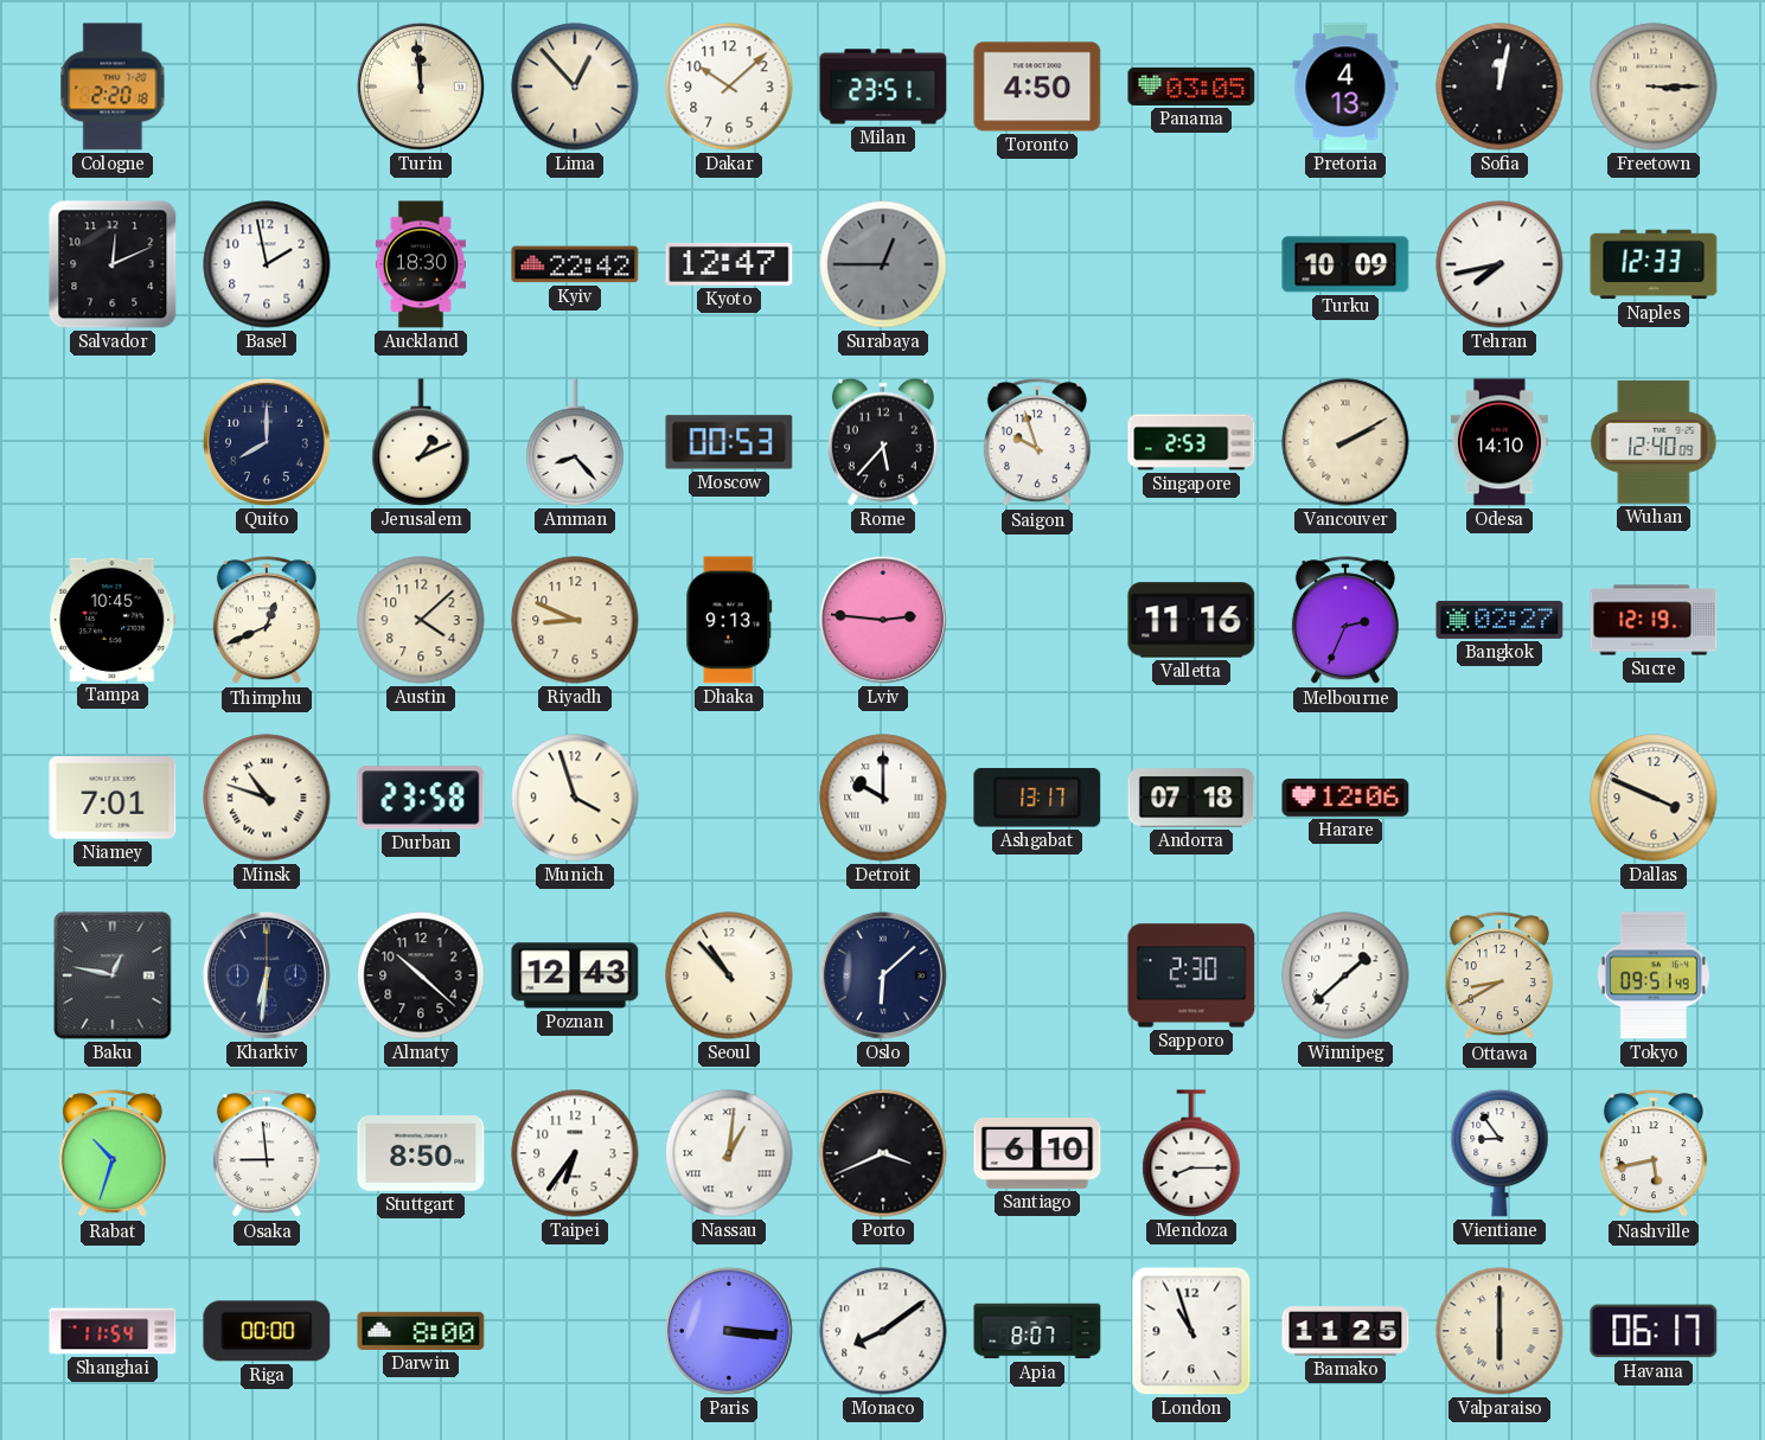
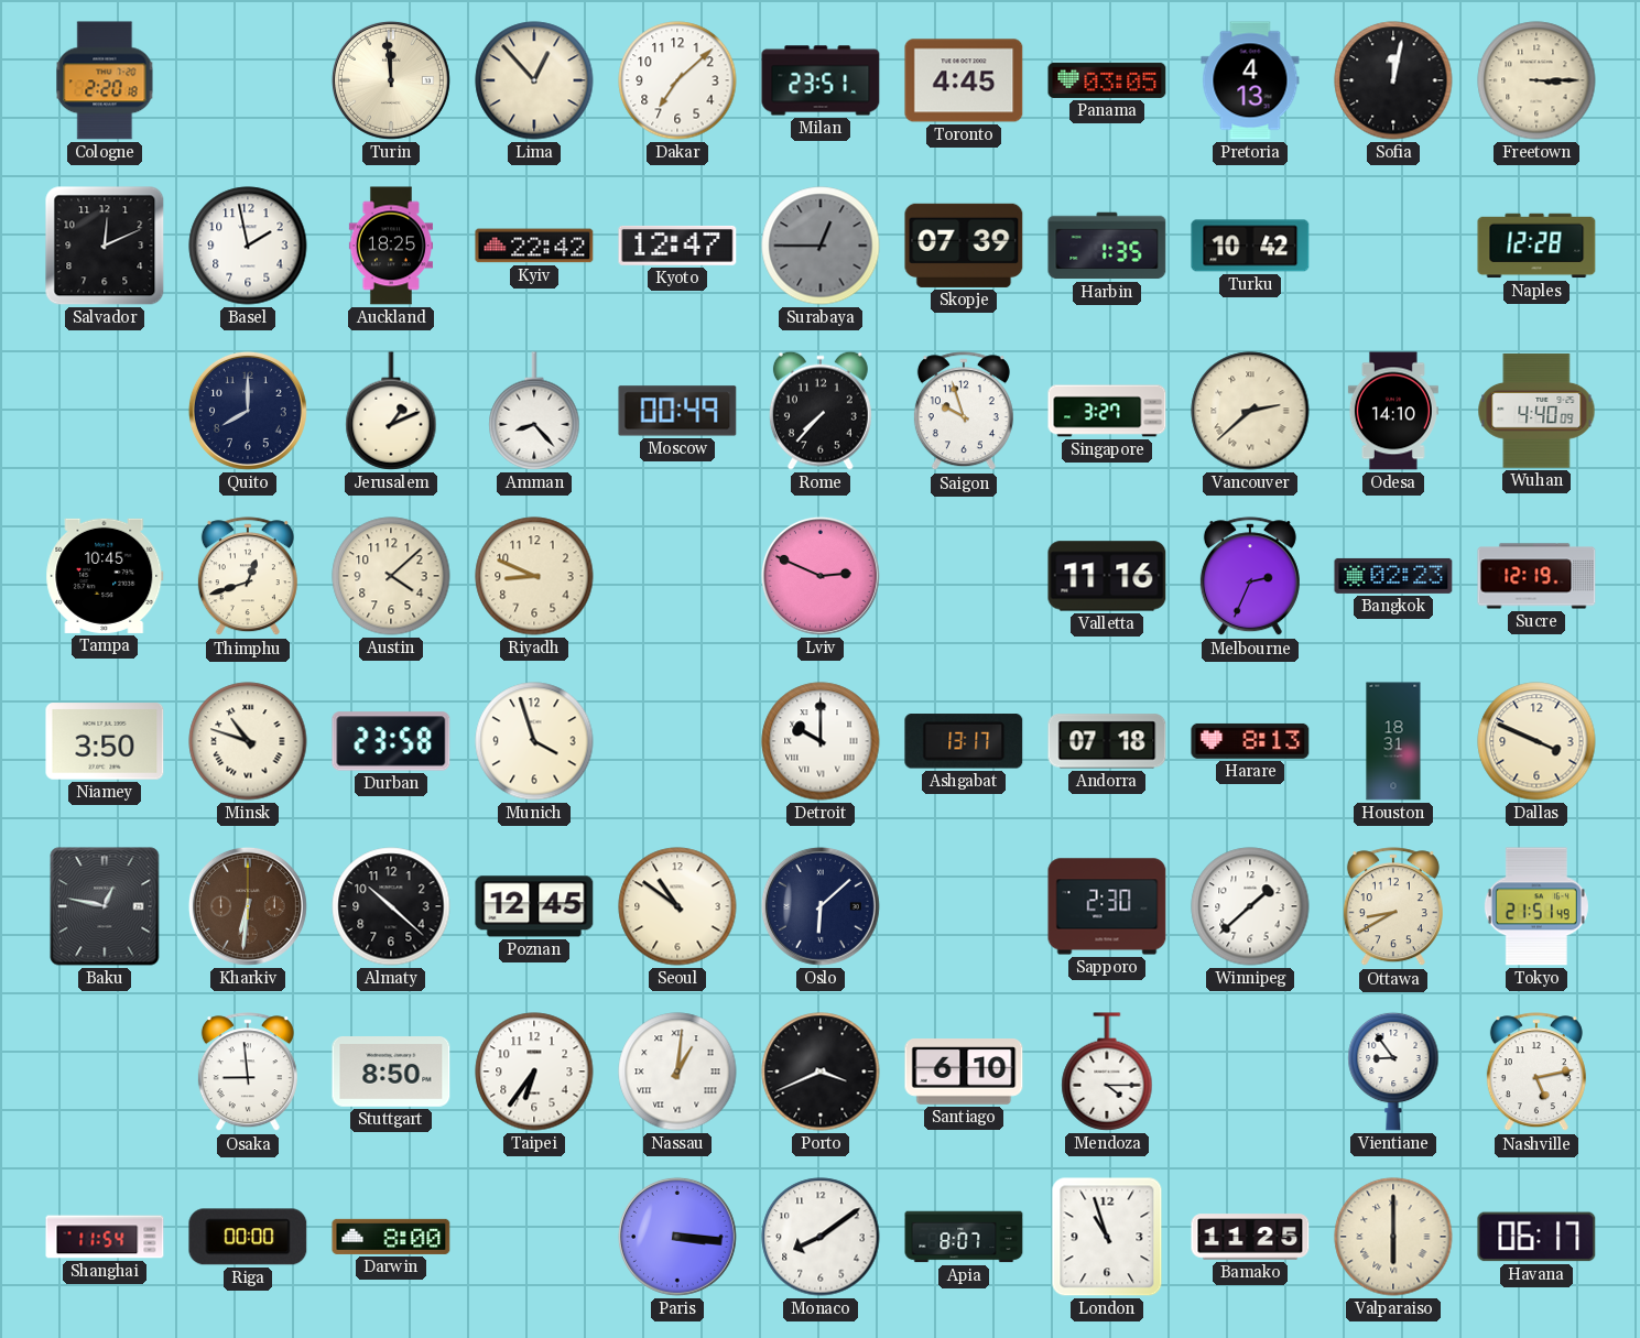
Dakar: 10:08 -> 7:08 (677, 80)
Toronto: 4:50 -> 4:45 (964, 80)
Auckland: 18:30 -> 18:25 (391, 246)
Skopje: none -> 07:39 (964, 246)
Harbin: none -> 1:35 (1107, 246)
Turku: 10:09 -> 10:42 (1250, 246)
Tehran: 7:43 -> none (1499, 264)
Naples: 12:33 -> 12:28 (1536, 246)
Moscow: 00:53 -> 00:49 (677, 411)
Rome: 5:37 -> 7:37 (821, 411)
Singapore: 2:53 -> 3:27 (1107, 411)
Vancouver: 2:10 -> 2:38 (1250, 411)
Wuhan: 12:40 -> 4:40 (1536, 411)
Thimphu: 12:41 -> 12:42 (248, 577)
Dhaka: 9:13 -> none (729, 620)
Lviv: 2:46 -> 2:49 (821, 576)
Bangkok: 02:27 -> 02:23 (1393, 576)
Niamey: 7:01 -> 3:50 (105, 741)
Harare: 12:06 -> 8:13 (1250, 741)
Houston: none -> 18:31 (1393, 741)
Kharkiv dial: navy -> brown (248, 906)
Poznan: 12:43 -> 12:45 (534, 906)
Seoul: 10:53 -> 10:51 (677, 906)
Tokyo: 09:51 -> 21:51 (1536, 906)
Rabat: 10:33 -> none (113, 1154)
Mendoza: 8:15 -> 4:15 (1107, 1072)
Nashville: 5:43 -> 5:13 (1536, 1073)
